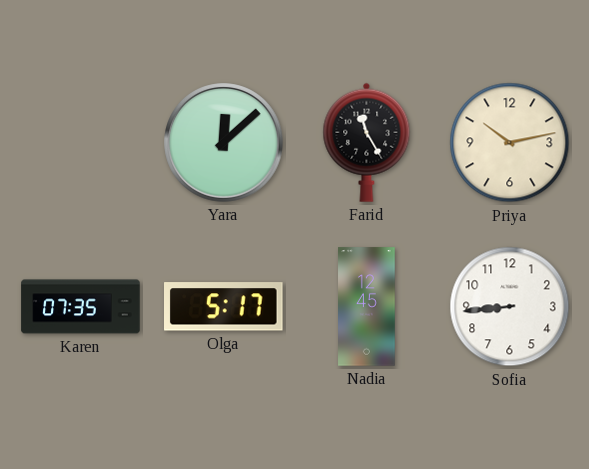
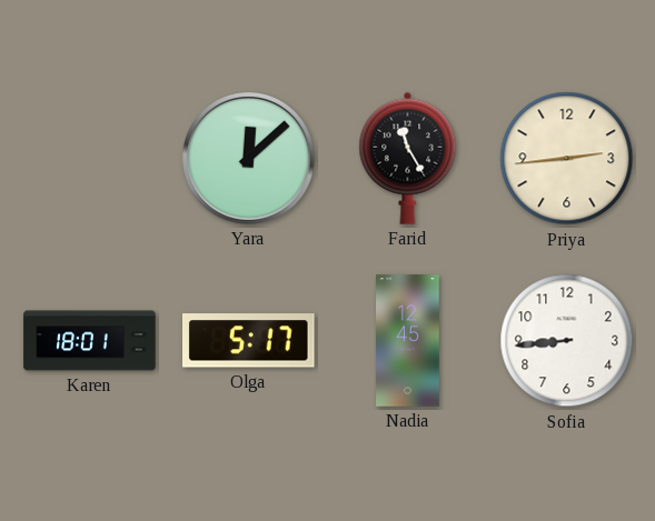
Priya: 10:13 -> 2:44 (567, 159)
Karen: 07:35 -> 18:01 (90, 341)
